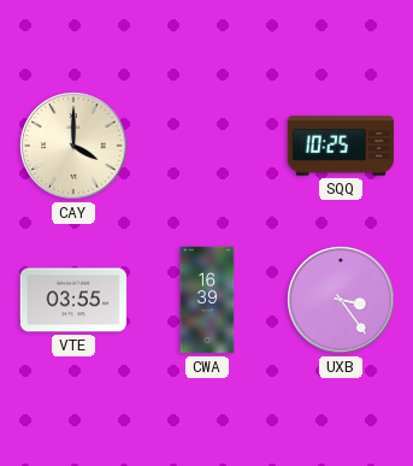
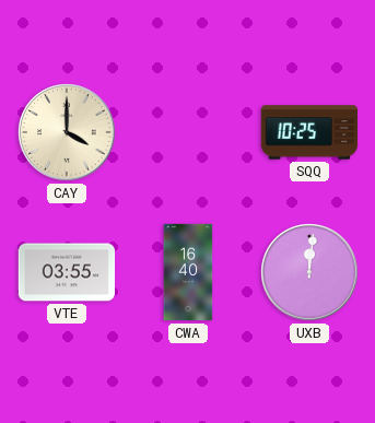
CWA: 16:39 -> 16:40 (188, 272)
UXB: 3:24 -> 12:01 (309, 272)
